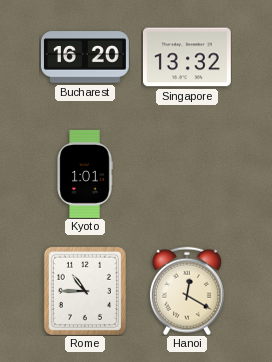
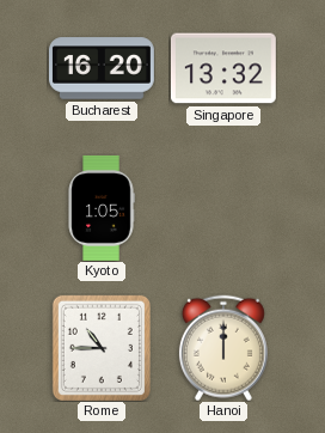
Kyoto: 1:01 -> 1:05 (102, 208)
Hanoi: 12:20 -> 12:00 (223, 348)
